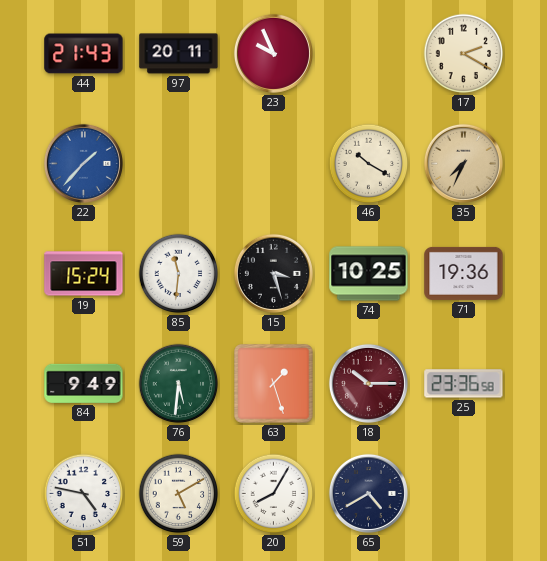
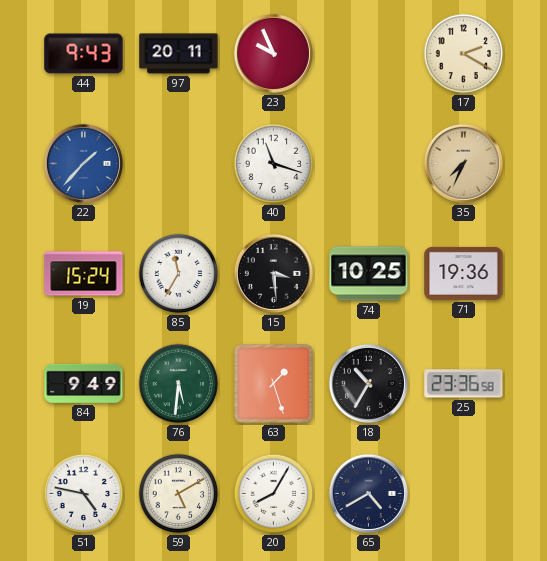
44: 21:43 -> 9:43 (84, 54)
40: none -> 11:18 (274, 164)
46: 10:20 -> none (369, 164)
85: 11:31 -> 11:35 (179, 274)
15: 3:27 -> 3:29 (273, 273)
18: 10:15 -> 10:35 (368, 383)
18 dial: burgundy -> black (368, 383)
